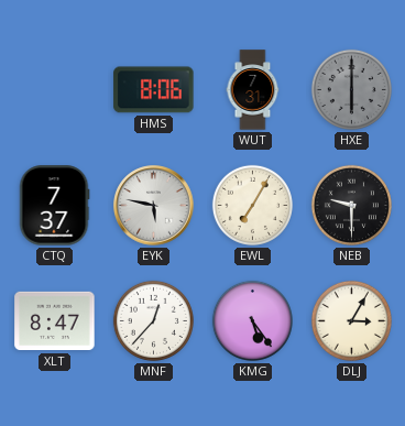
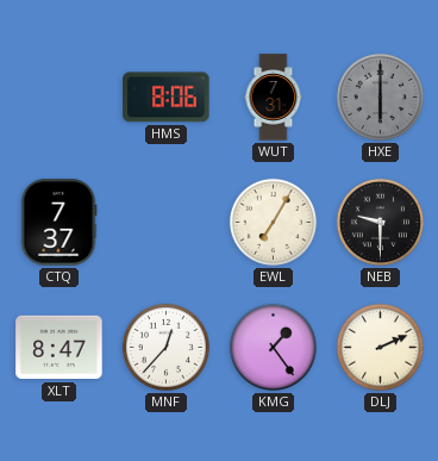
EYK: 5:47 -> none (154, 206)
KMG: 5:24 -> 1:24 (273, 347)
DLJ: 3:05 -> 2:11 (380, 347)
